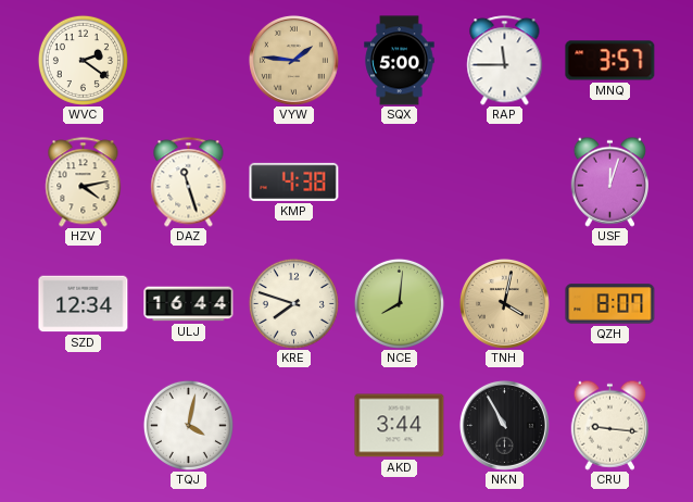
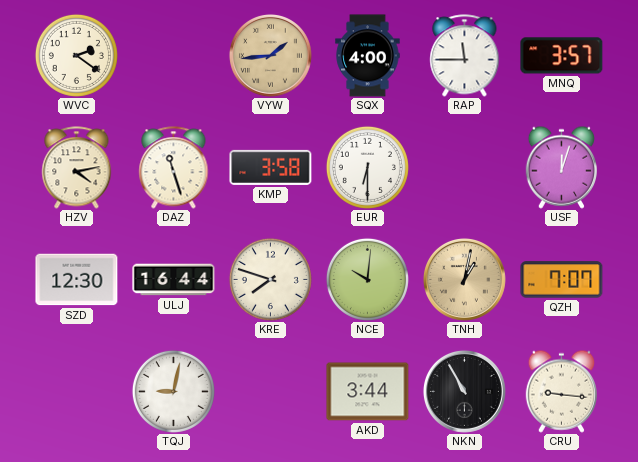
VYW: 1:46 -> 1:44 (270, 55)
SQX: 5:00 -> 4:00 (368, 56)
KMP: 4:38 -> 3:58 (271, 167)
EUR: none -> 6:30 (367, 167)
SZD: 12:34 -> 12:30 (77, 280)
NCE: 8:01 -> 10:01 (367, 279)
TNH: 4:02 -> 1:02 (464, 279)
QZH: 8:07 -> 7:07 (562, 280)
TQJ: 4:02 -> 9:02 (173, 391)
